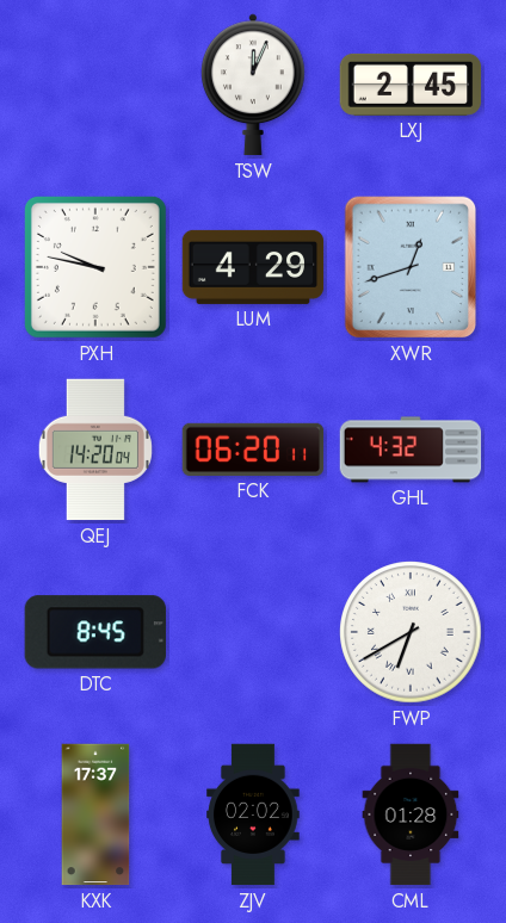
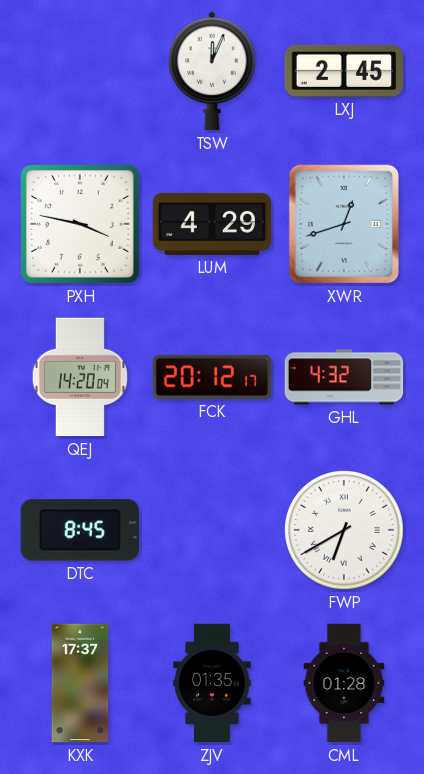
PXH: 9:47 -> 3:47 (80, 224)
FCK: 06:20 -> 20:12 (212, 377)
ZJV: 02:02 -> 01:35 (212, 683)
